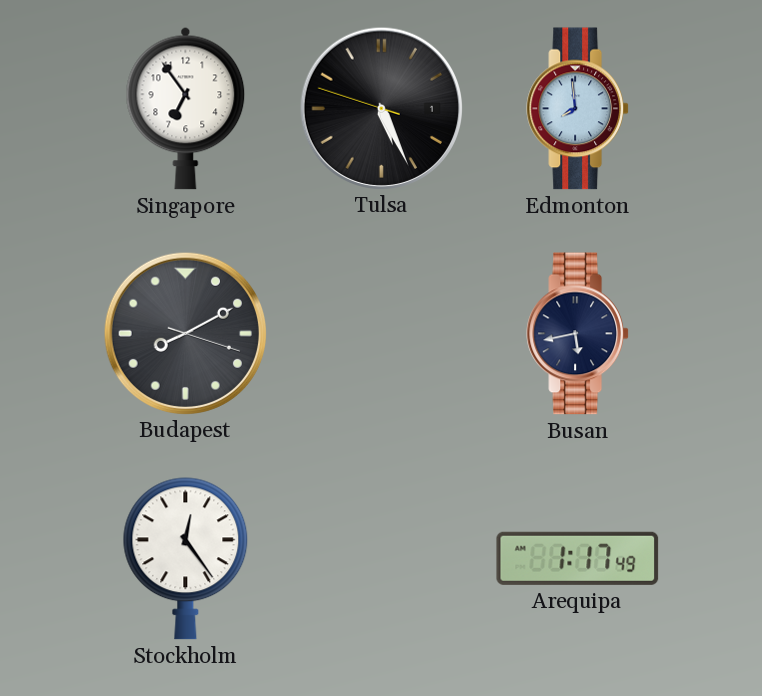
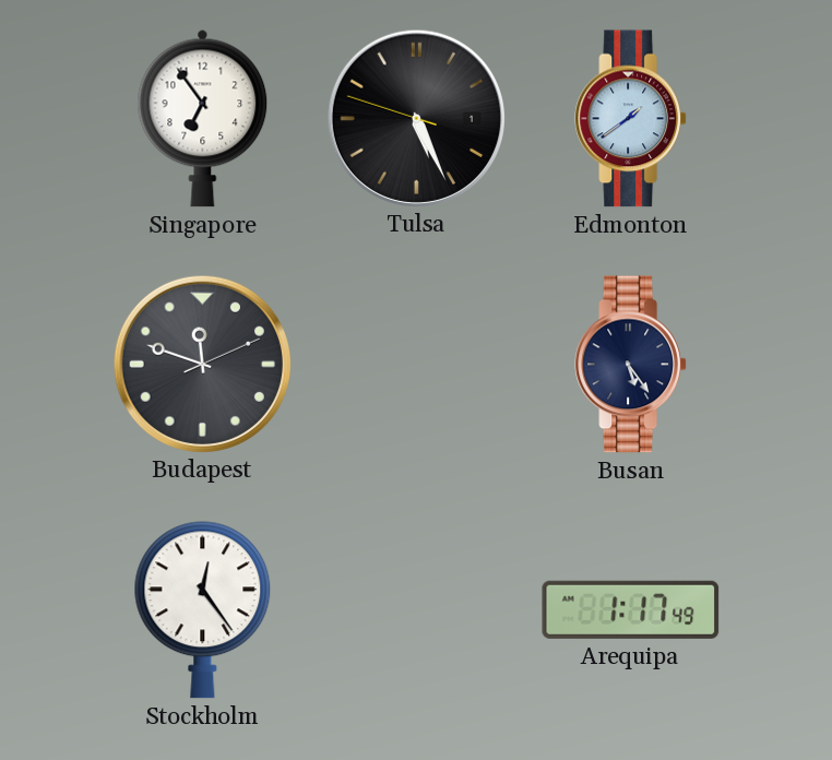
Edmonton: 7:59 -> 1:39 (630, 119)
Budapest: 8:10 -> 11:48 (202, 364)
Busan: 5:43 -> 5:24 (630, 365)
